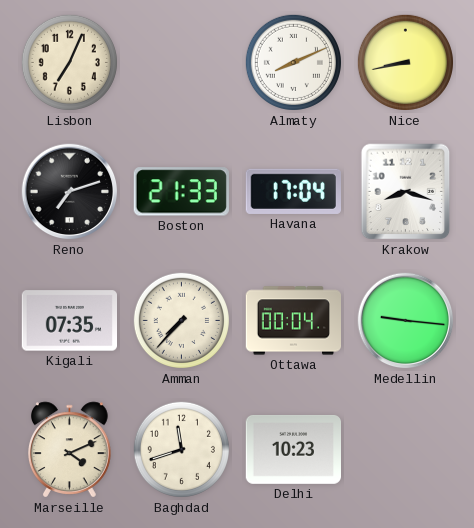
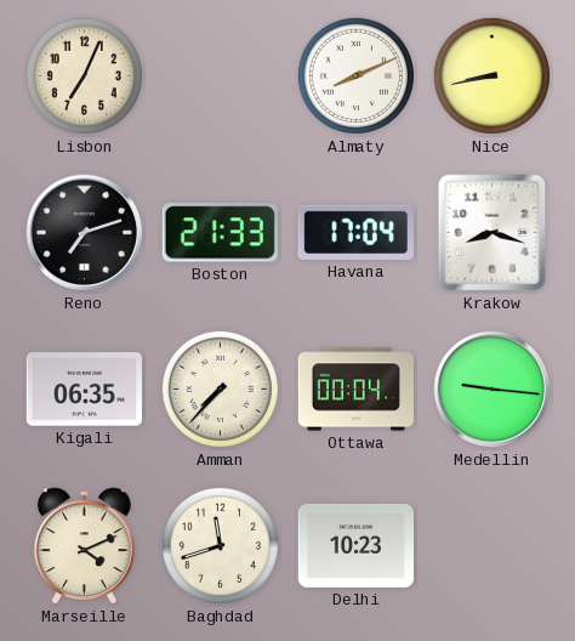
Kigali: 07:35 -> 06:35 (84, 390)
